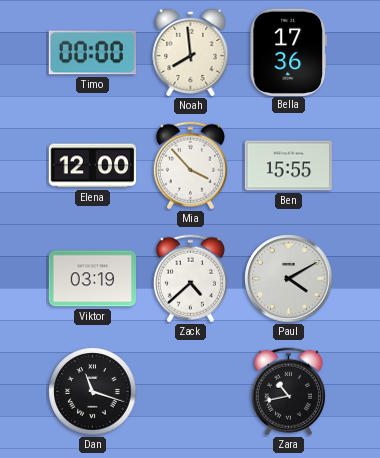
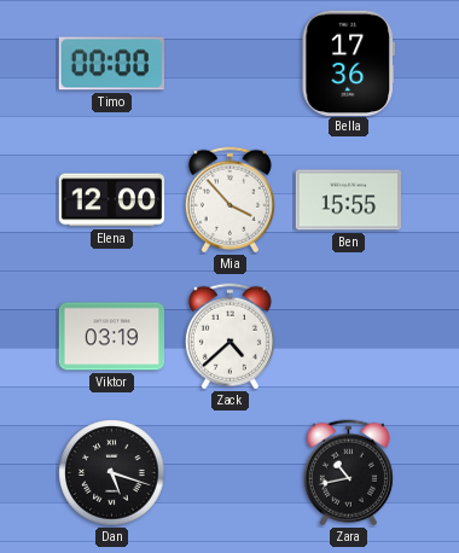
Noah: 7:59 -> none (191, 52)
Paul: 4:10 -> none (289, 279)
Dan: 11:18 -> 5:18 (112, 473)
